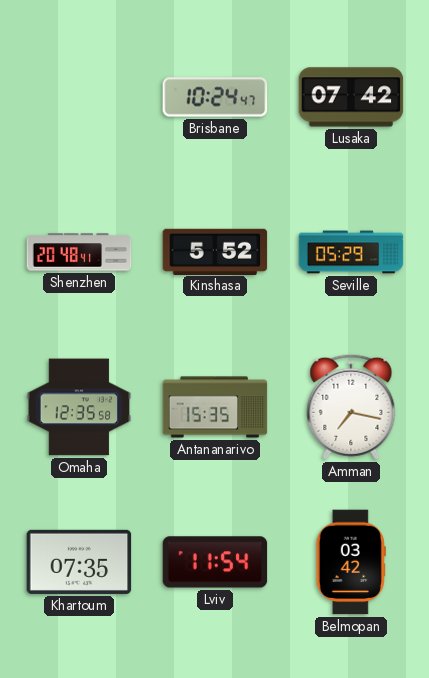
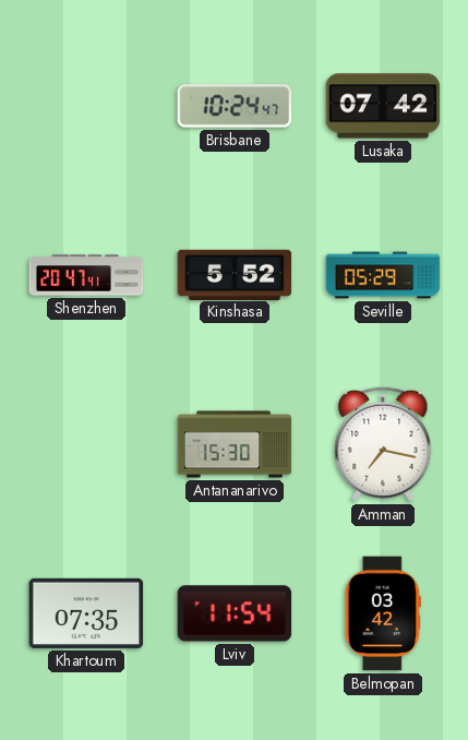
Shenzhen: 20:48 -> 20:47 (86, 275)
Omaha: 12:35 -> none (79, 407)
Antananarivo: 15:35 -> 15:30 (235, 444)
